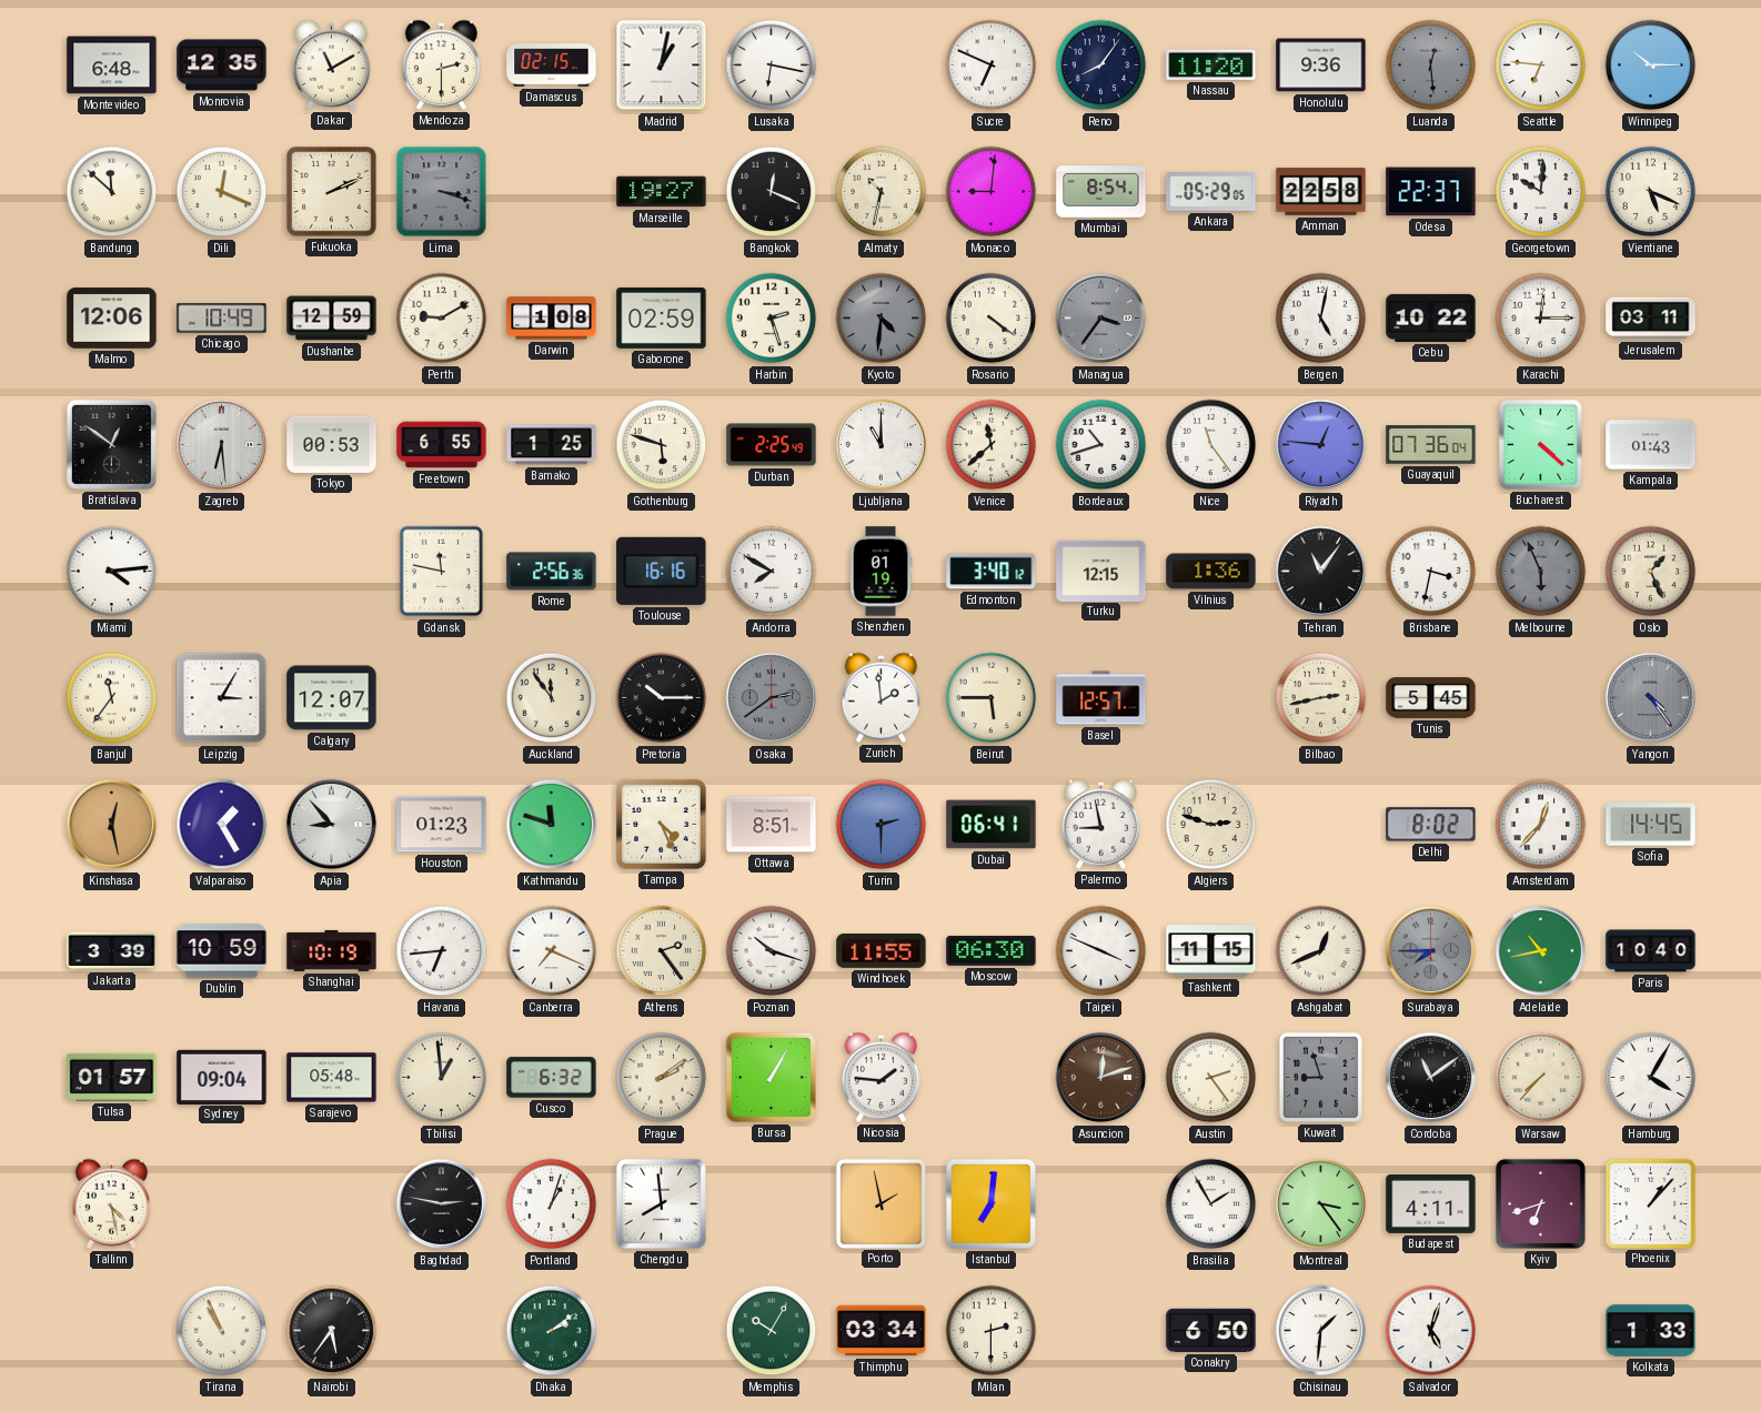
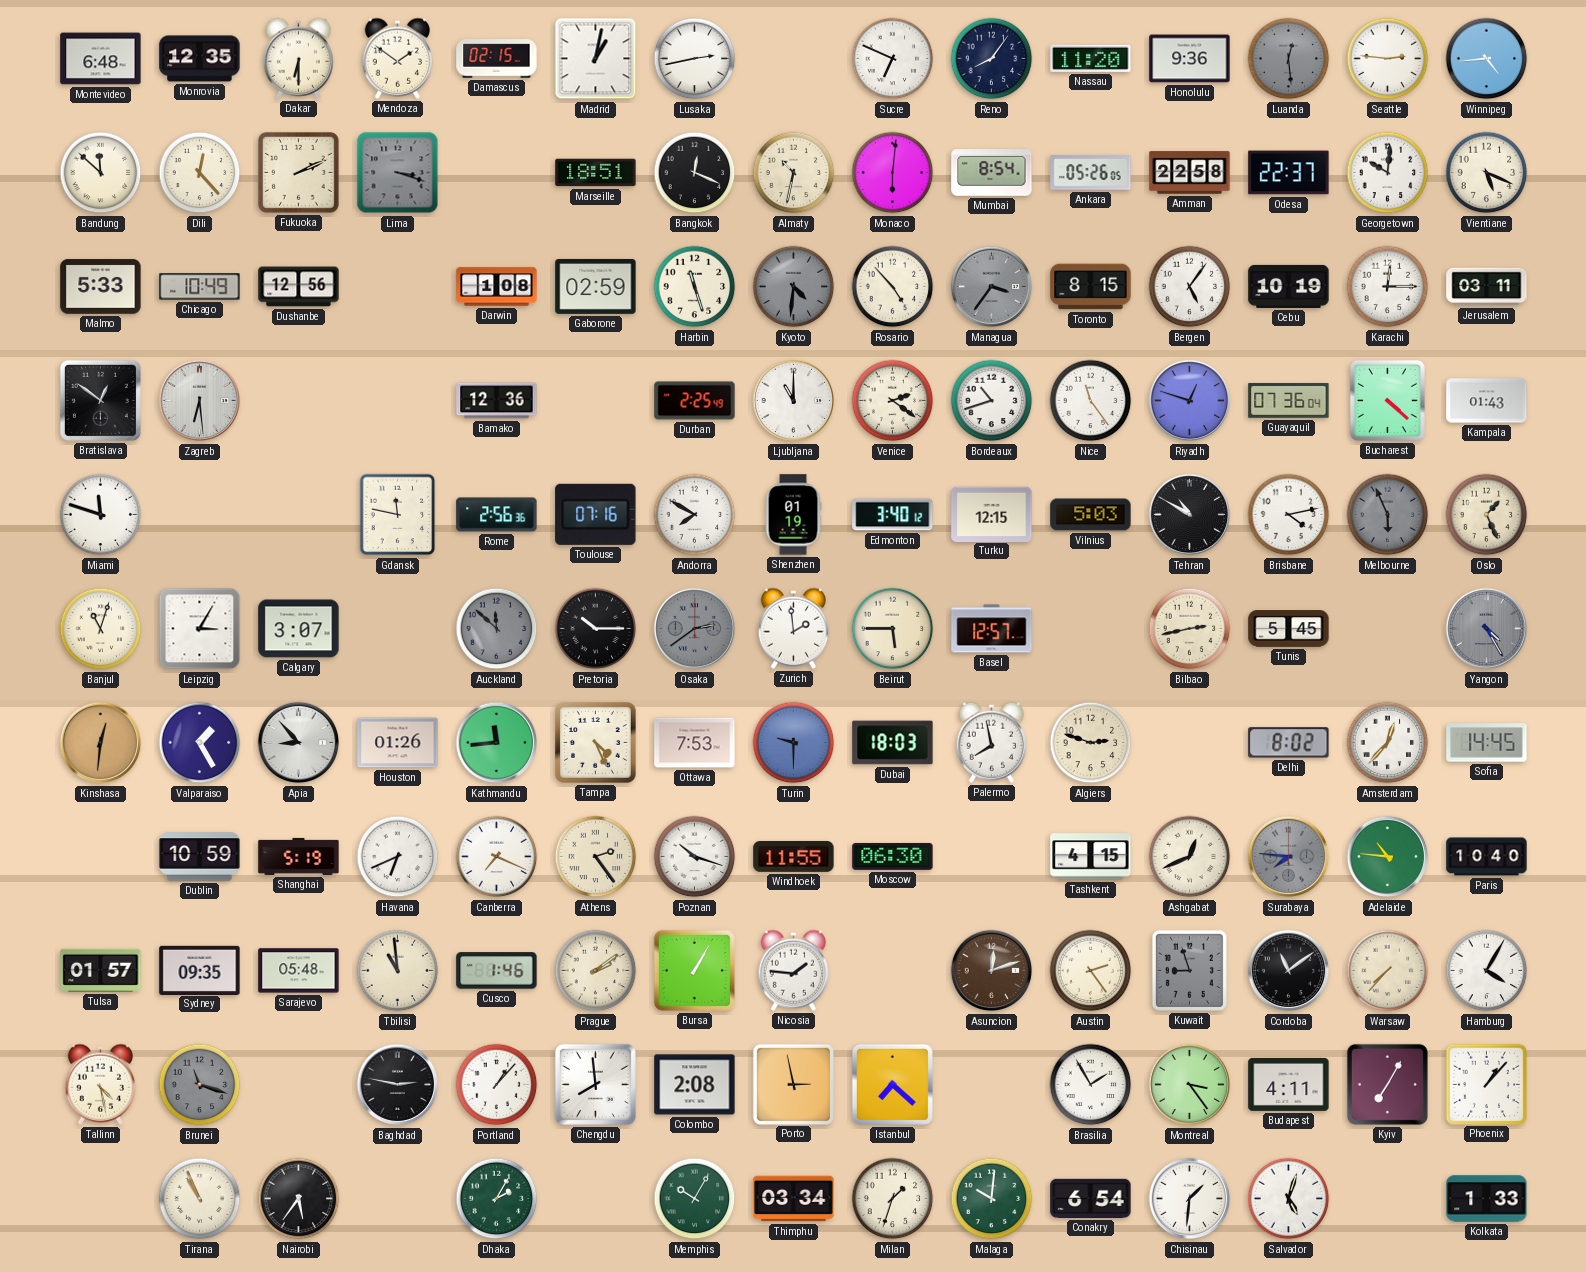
Dakar: 11:10 -> 6:30 (299, 58)
Mendoza: 2:30 -> 1:51 (398, 58)
Lusaka: 6:17 -> 2:43 (695, 59)
Seattle: 6:46 -> 2:46 (1388, 59)
Winnipeg: 10:15 -> 4:44 (1487, 59)
Dili: 12:19 -> 12:23 (200, 173)
Marseille: 19:27 -> 18:51 (596, 173)
Monaco: 9:01 -> 6:01 (893, 173)
Ankara: 05:29 -> 05:26 (1091, 173)
Malmo: 12:06 -> 5:33 (101, 287)
Dushanbe: 12:59 -> 12:56 (299, 287)
Perth: 9:10 -> none (442, 319)
Harbin: 2:27 -> 11:27 (695, 287)
Rosario: 4:21 -> 4:53 (893, 287)
Toronto: none -> 8:15 (1091, 287)
Bergen: 5:02 -> 5:06 (1190, 287)
Cebu: 10:22 -> 10:19 (1289, 286)
Tokyo: 00:53 -> none (332, 444)
Freetown: 6:55 -> none (442, 445)
Bamako: 1:25 -> 12:36 (497, 401)
Gothenburg: 5:48 -> none (662, 445)
Venice: 11:38 -> 2:21 (893, 401)
Riyadh: 12:46 -> 12:48 (1190, 401)
Miami: 4:14 -> 11:48 (101, 515)
Toulouse: 16:16 -> 07:16 (596, 514)
Vilnius: 1:36 -> 5:03 (1091, 515)
Tehran: 11:06 -> 10:50 (1190, 515)
Brisbane: 3:32 -> 4:13 (1289, 515)
Banjul: 11:36 -> 11:03 (101, 629)
Calgary: 12:07 -> 3:07 (299, 629)
Auckland: 11:54 -> 11:52 (497, 629)
Auckland dial: cream -> grey (497, 629)
Yangon: 4:24 -> 4:25 (1487, 629)
Kinshasa: 12:28 -> 12:31 (101, 743)
Houston: 01:23 -> 01:26 (398, 743)
Kathmandu: 11:48 -> 11:44 (497, 743)
Ottawa: 8:51 -> 7:53 (695, 743)
Turin: 2:30 -> 9:30 (794, 743)
Dubai: 06:41 -> 18:03 (893, 743)
Palermo: 8:58 -> 7:58 (992, 742)
Jakarta: 3:39 -> none (112, 951)
Shanghai: 10:19 -> 5:19 (299, 856)
Havana: 6:44 -> 6:41 (398, 857)
Taipei: 3:49 -> none (1101, 951)
Tashkent: 11:15 -> 4:15 (1091, 857)
Surabaya: 7:45 -> 7:46 (1289, 857)
Adelaide: 10:43 -> 10:46 (1388, 857)
Sydney: 09:04 -> 09:35 (200, 970)
Tbilisi: 12:59 -> 10:59 (398, 971)
Cusco: 6:32 -> 1:46 (497, 971)
Brunei: none -> 11:18 (200, 1085)
Portland: 1:03 -> 1:07 (497, 1085)
Colombo: none -> 2:08 (695, 1085)
Porto: 1:58 -> 2:58 (793, 1084)
Istanbul: 7:01 -> 7:22 (892, 1084)
Kyiv: 6:42 -> 7:05 (1387, 1084)
Dhaka: 2:09 -> 2:05 (497, 1199)
Milan: 2:30 -> 1:33 (893, 1199)
Malaga: none -> 10:01 (992, 1199)
Conakry: 6:50 -> 6:54 (1091, 1198)
